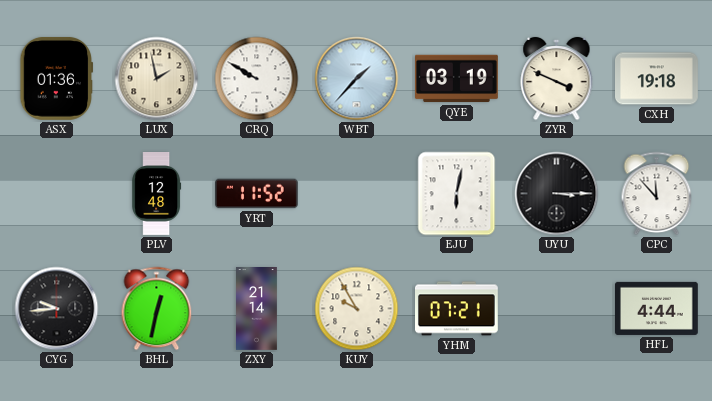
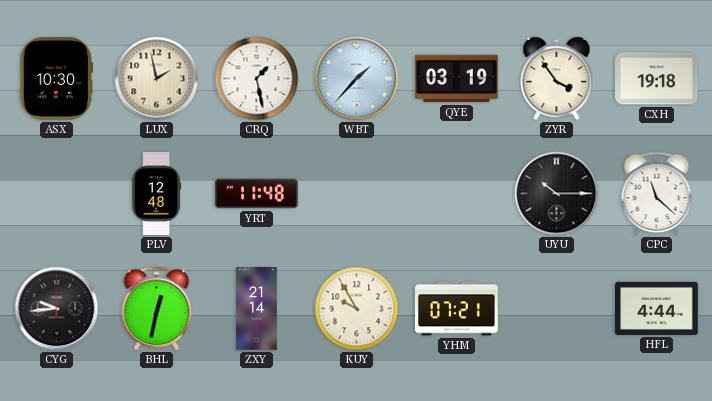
ASX: 01:36 -> 10:30 (57, 78)
CRQ: 9:50 -> 1:28 (257, 79)
ZYR: 3:49 -> 3:54 (557, 79)
YRT: 11:52 -> 11:48 (257, 194)
EJU: 6:02 -> none (457, 194)
UYU: 3:15 -> 10:15 (557, 194)
CPC: 11:53 -> 11:22 (657, 194)
